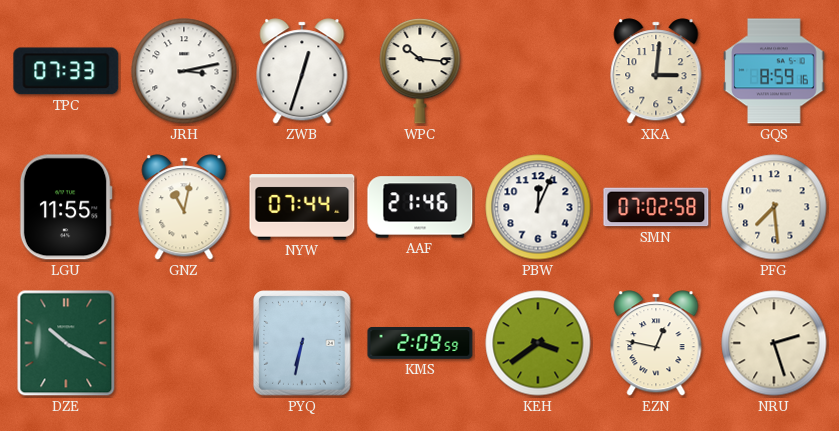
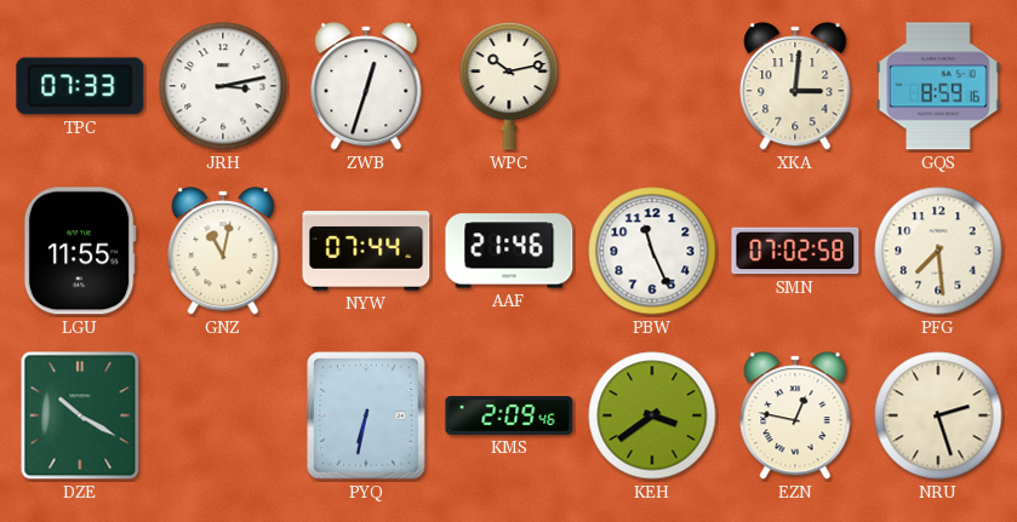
WPC: 10:16 -> 10:13 (509, 86)
PBW: 12:04 -> 11:26 (652, 251)
KMS: 2:09:59 -> 2:09:46 (509, 417)
